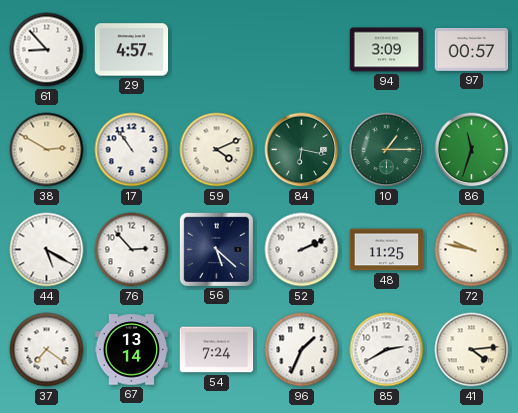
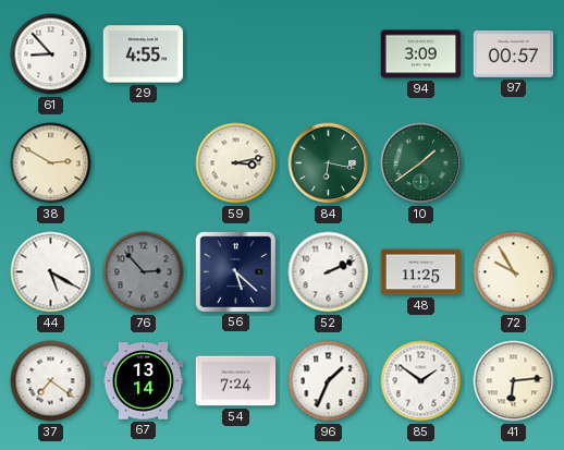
29: 4:57 -> 4:55 (144, 54)
17: 10:54 -> none (132, 150)
59: 4:11 -> 3:13 (236, 163)
10: 1:15 -> 1:39 (421, 163)
86: 11:33 -> none (472, 150)
76 dial: white -> grey (144, 272)
72: 9:47 -> 9:55 (514, 272)
85: 2:40 -> 1:51 (421, 381)
41: 4:14 -> 6:14 (514, 381)
